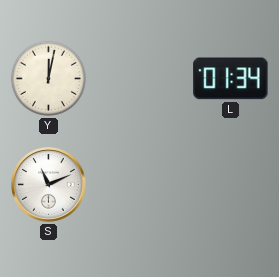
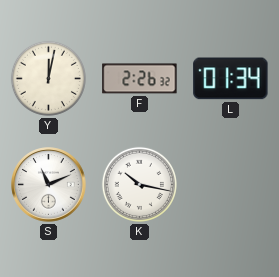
F: none -> 2:26 (140, 79)
K: none -> 10:17 (139, 184)
